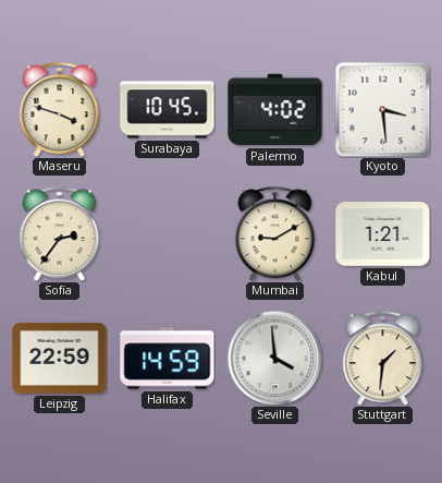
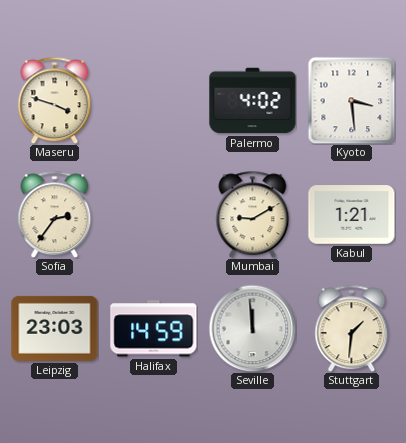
Surabaya: 10:45 -> none (168, 110)
Leipzig: 22:59 -> 23:03 (55, 328)
Seville: 3:59 -> 11:59 (252, 328)
